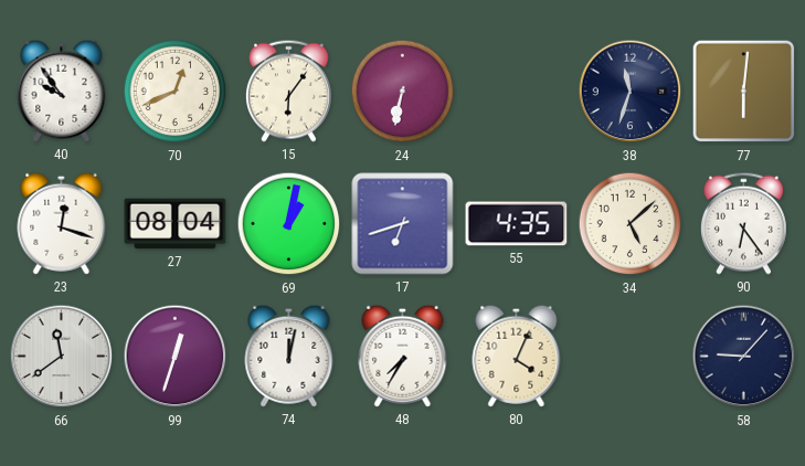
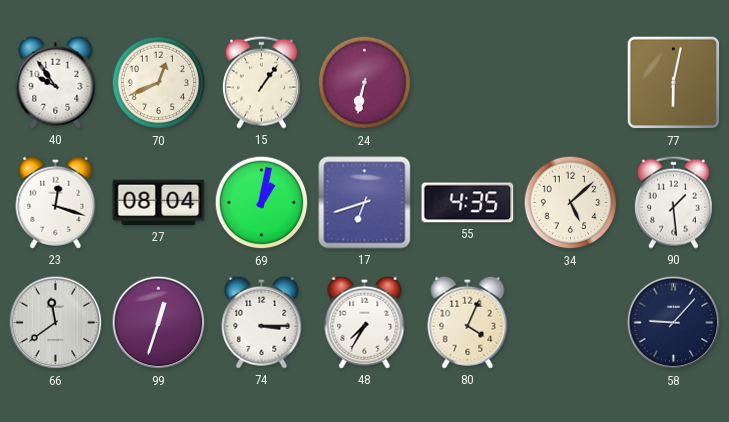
15: 6:06 -> 1:06 (261, 82)
38: 11:33 -> none (631, 92)
77: 6:01 -> 6:02 (674, 83)
90: 6:24 -> 1:29 (673, 202)
74: 12:02 -> 3:15 (262, 322)
